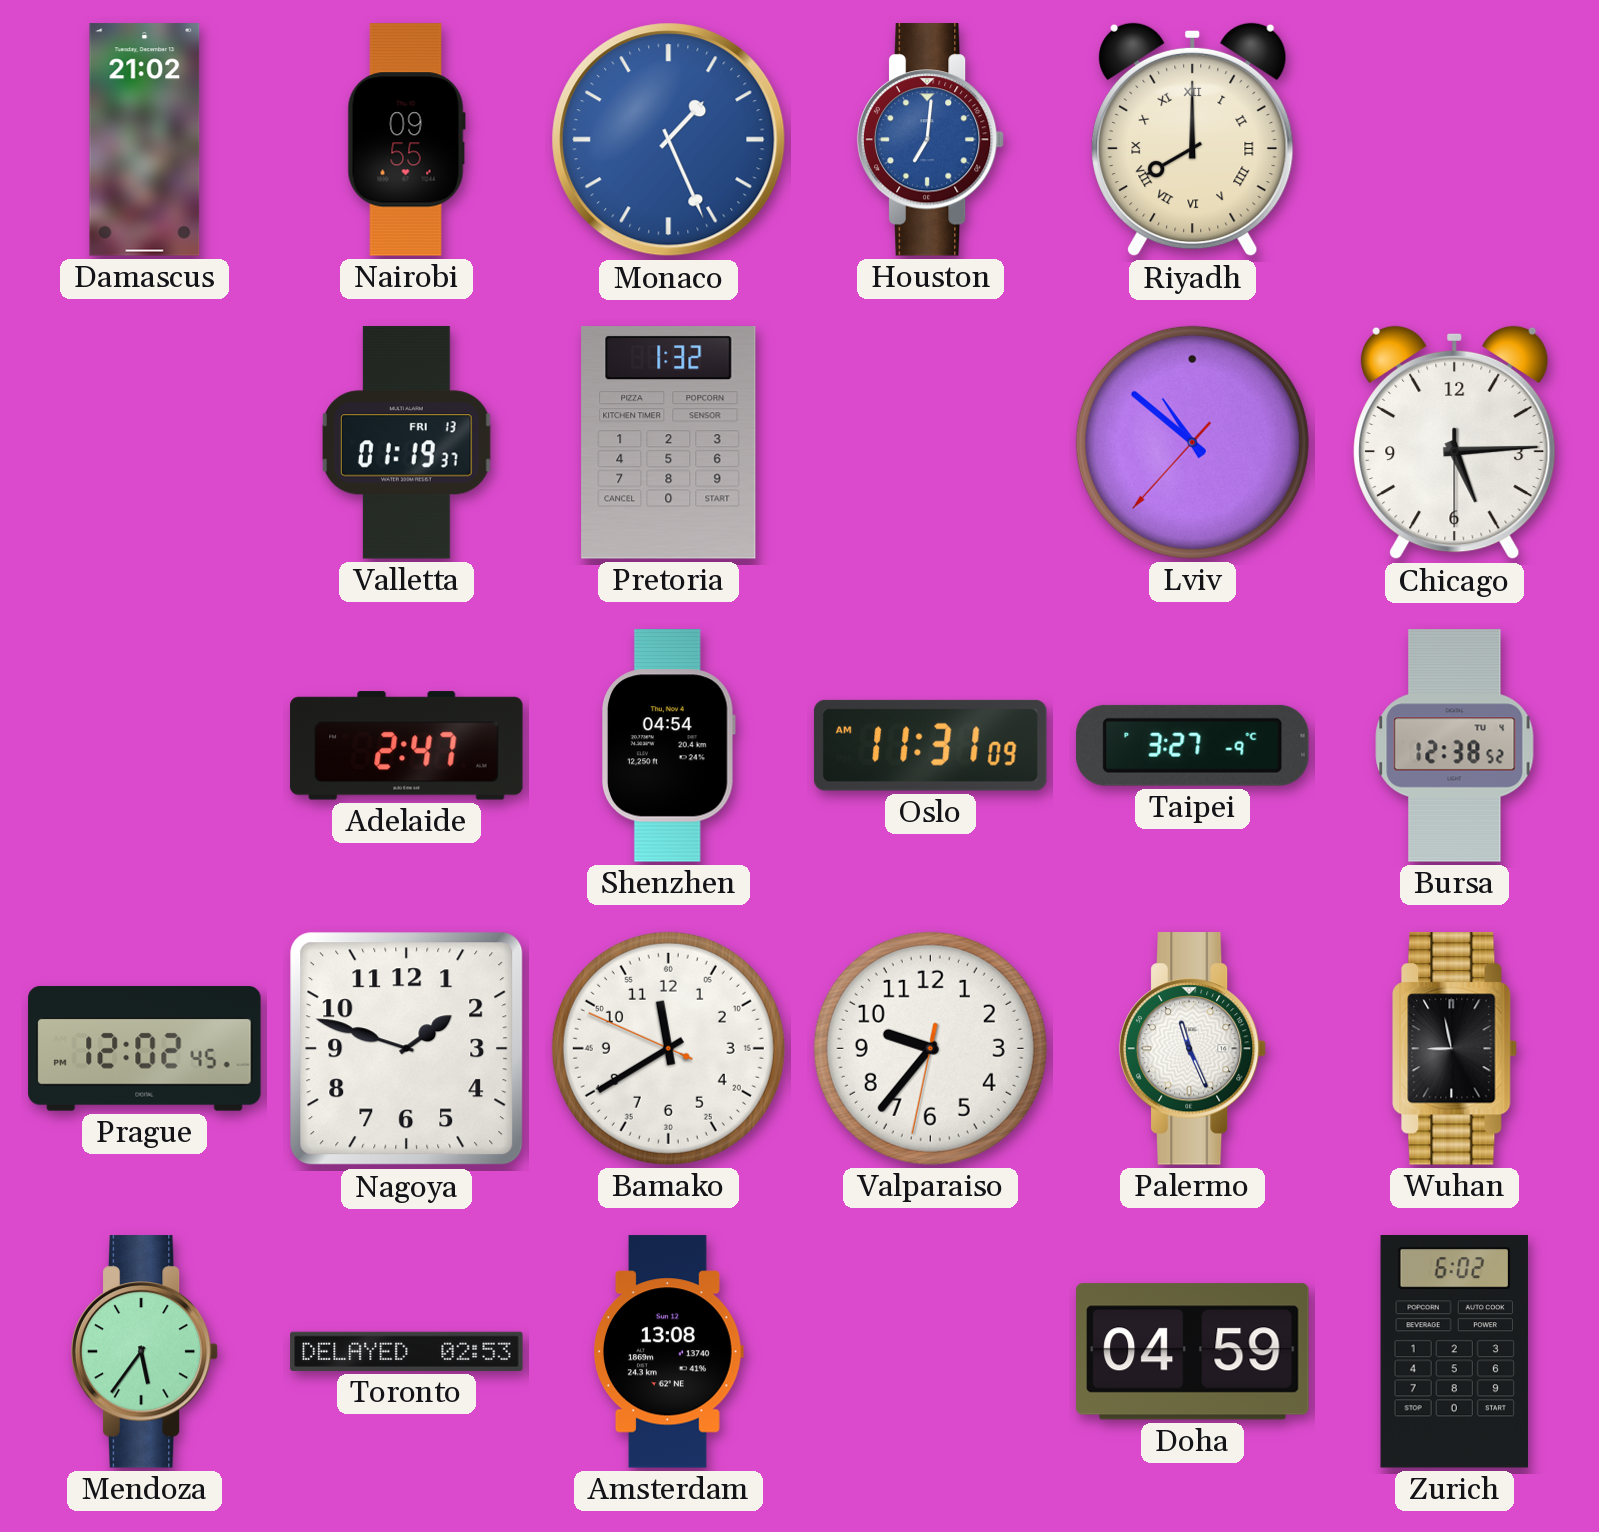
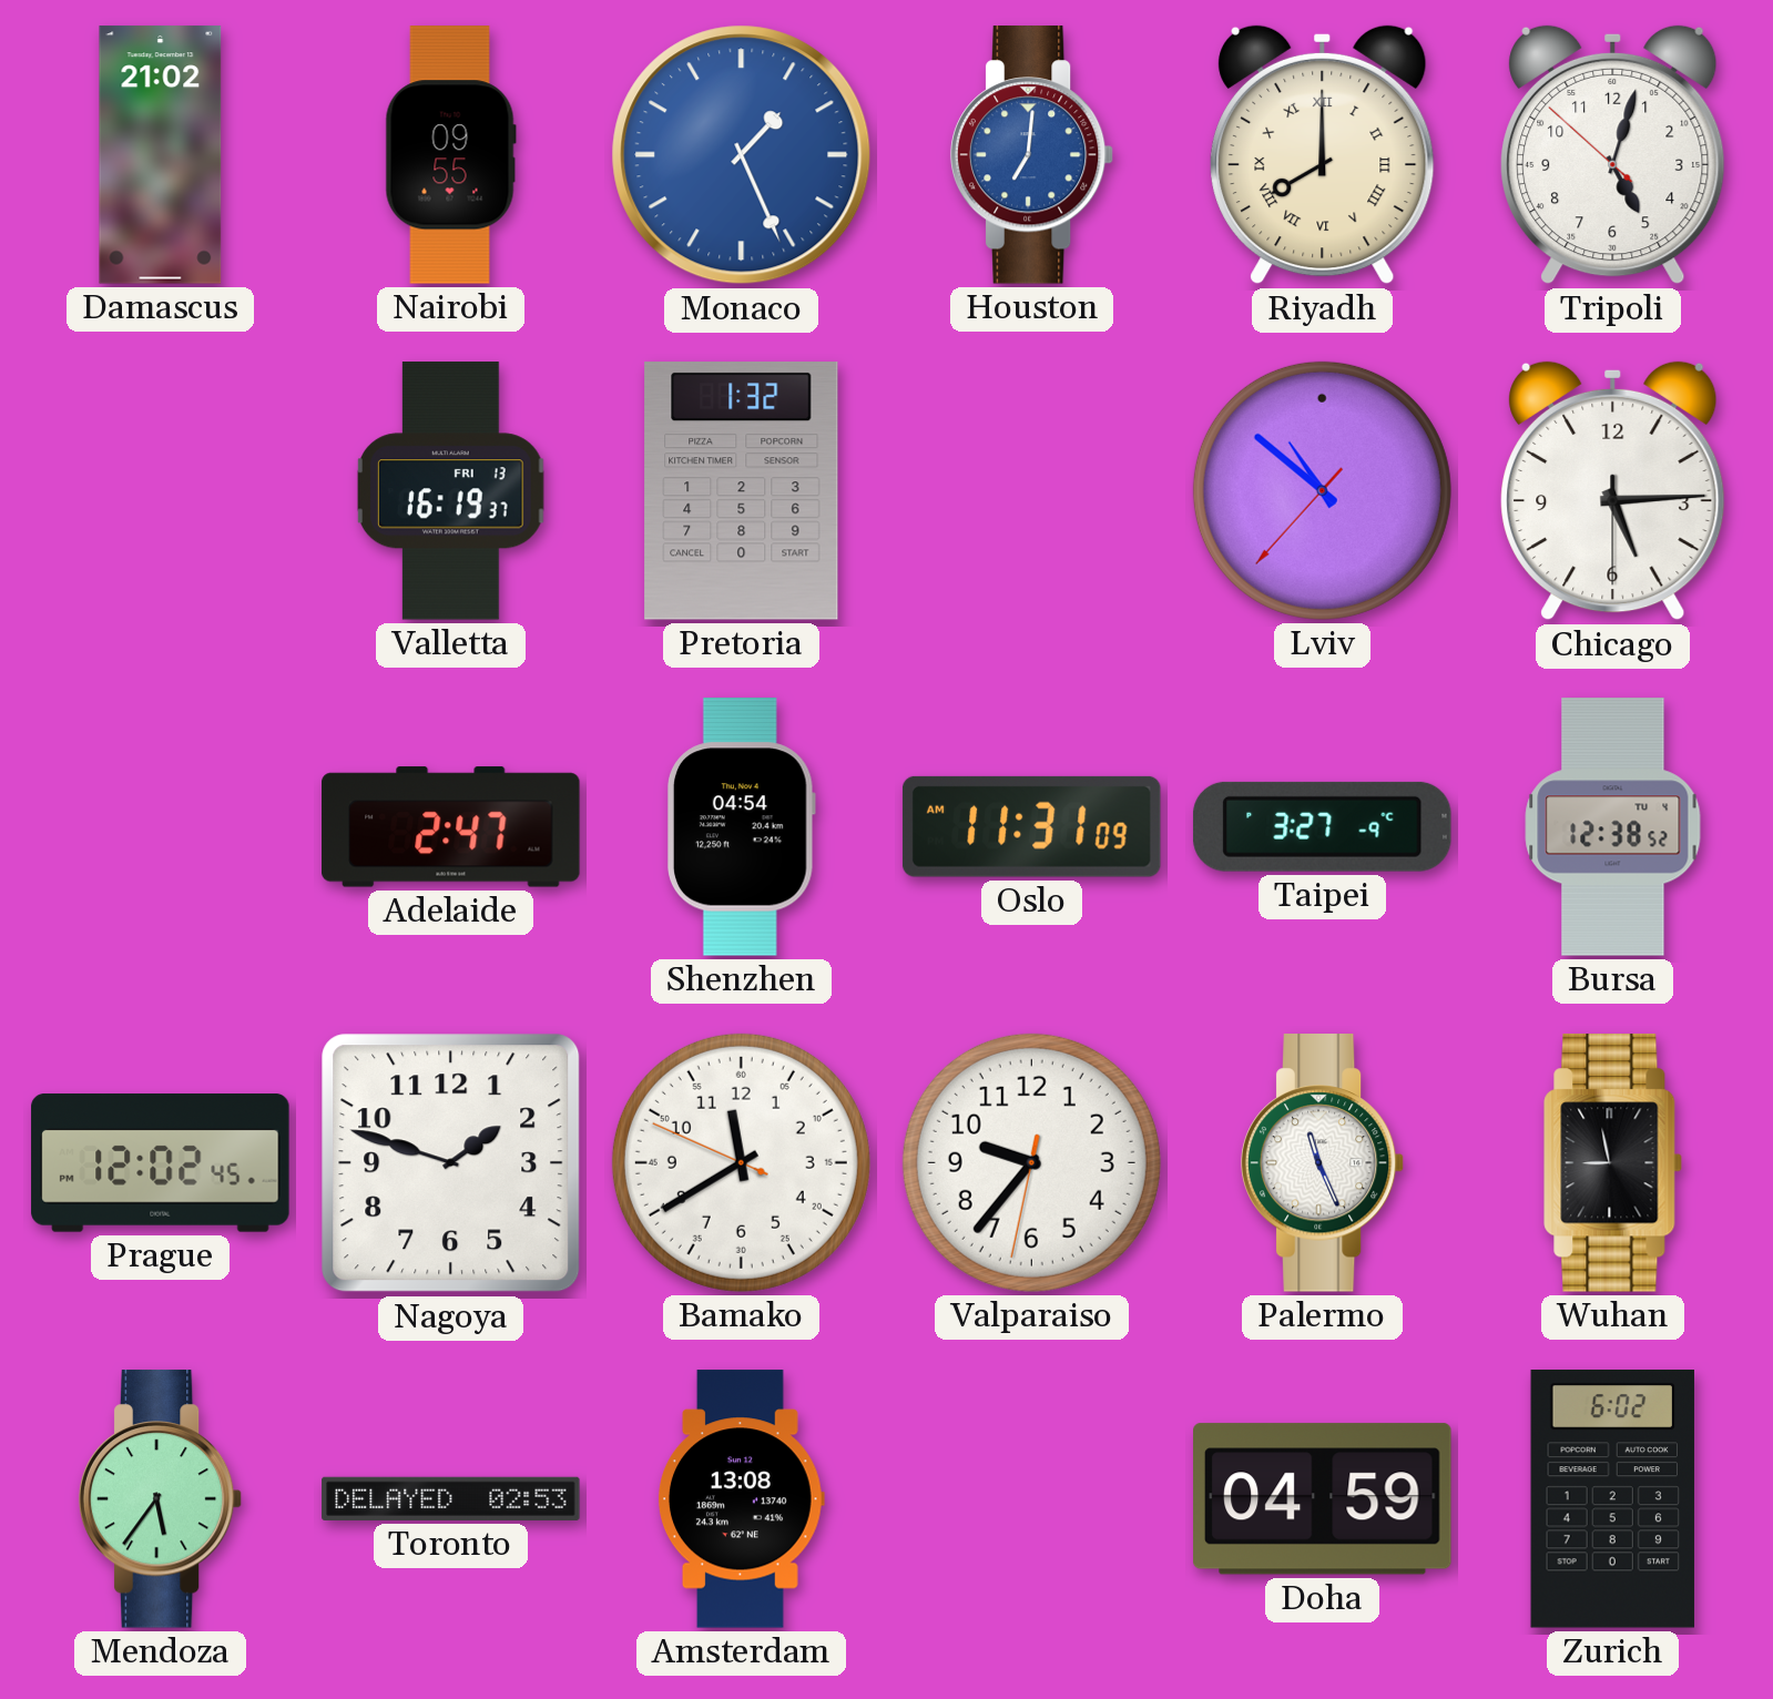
Tripoli: none -> 5:02 (1613, 155)
Valletta: 01:19 -> 16:19 (450, 491)
